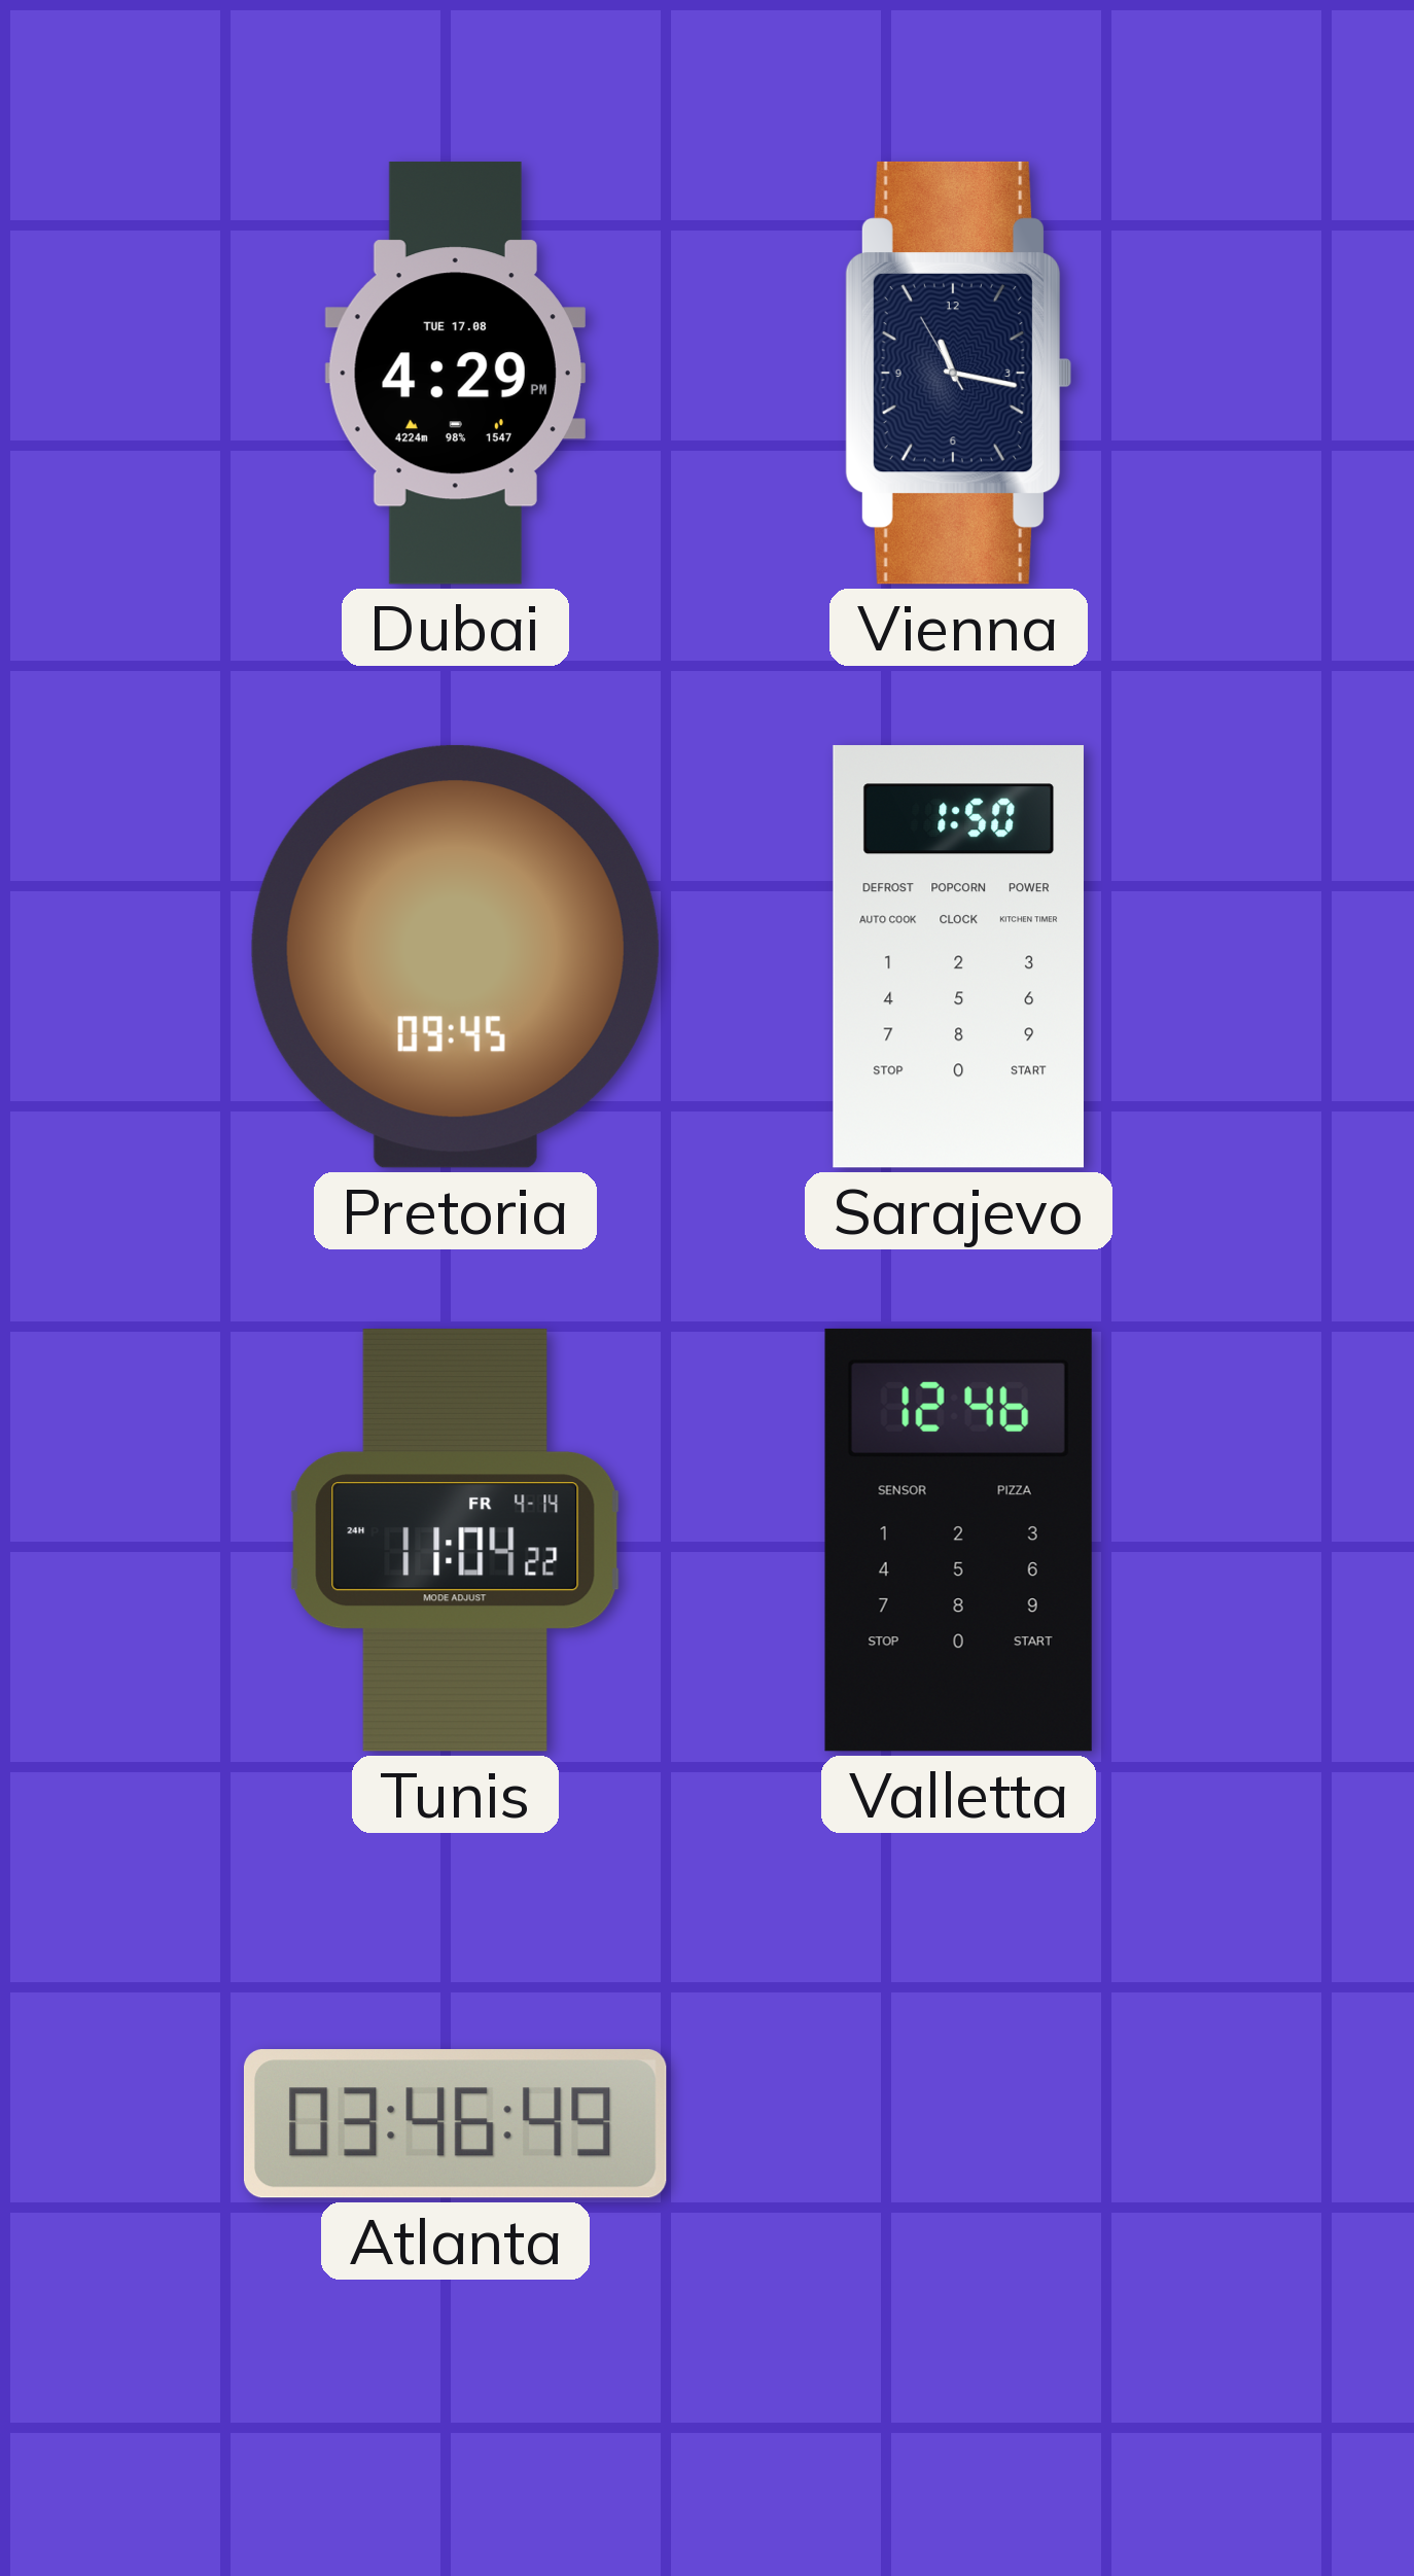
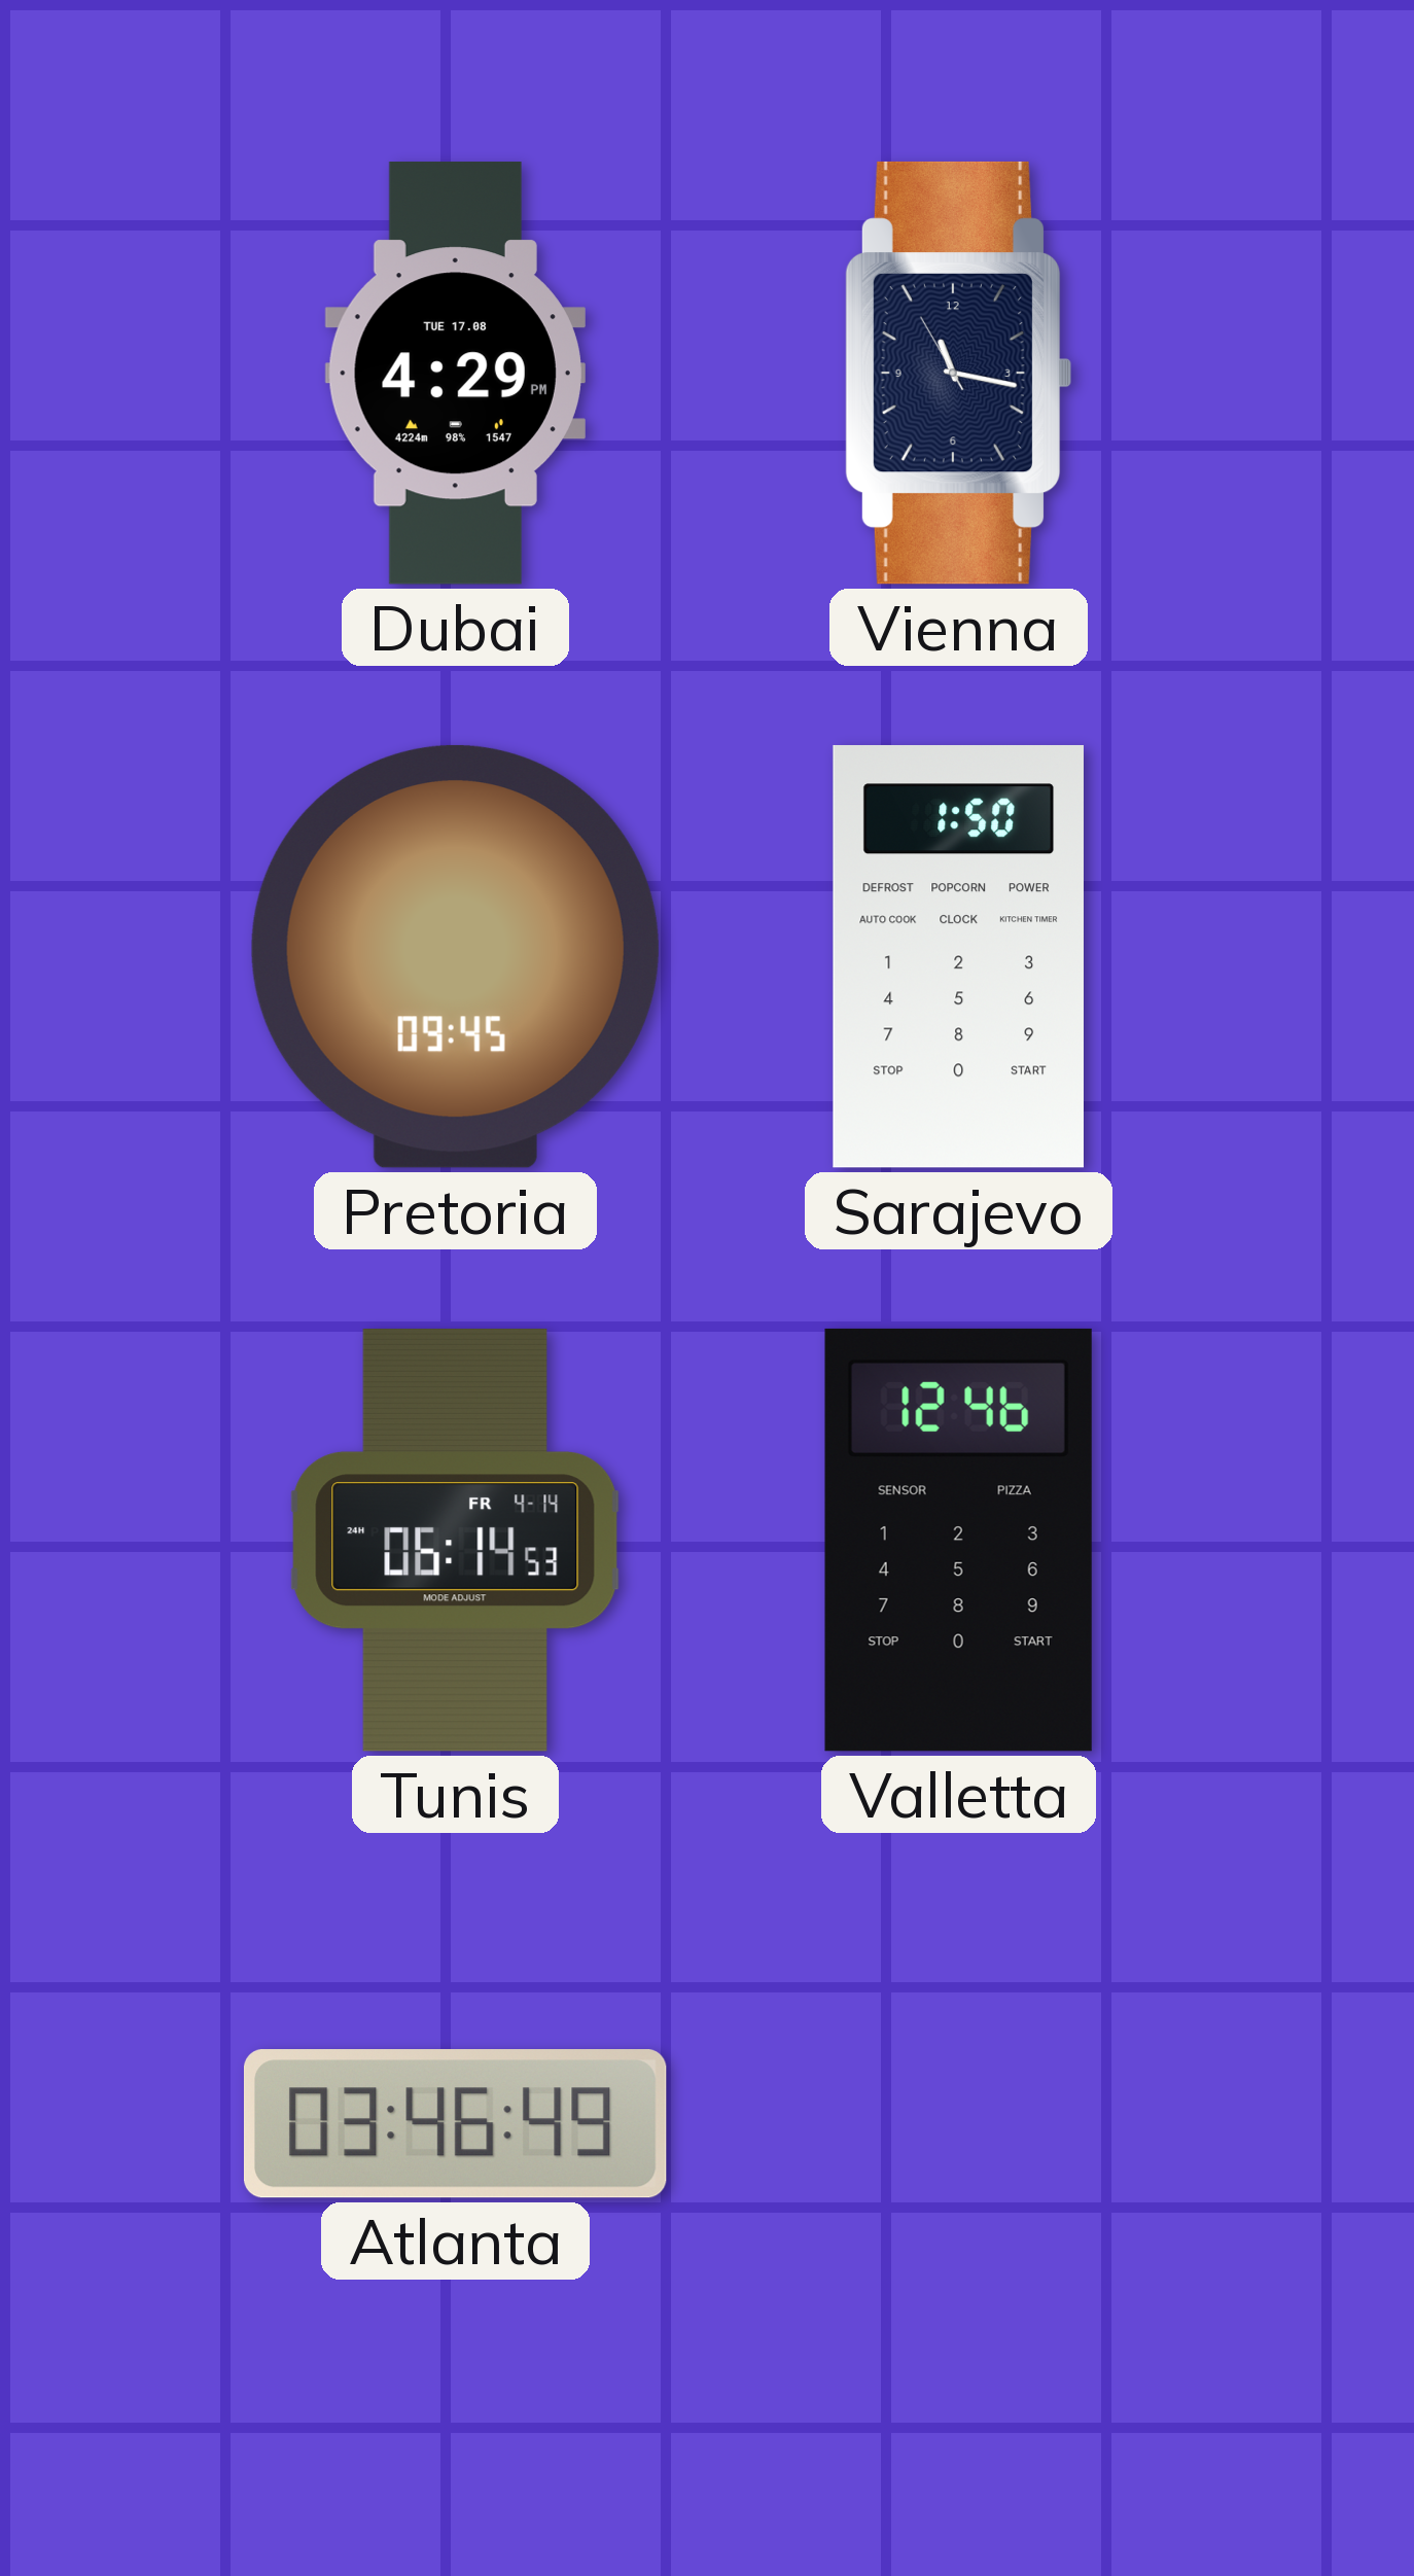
Tunis: 11:04 -> 06:14 (456, 1540)
